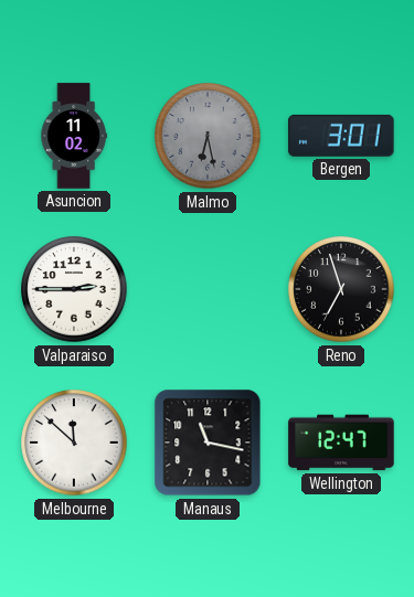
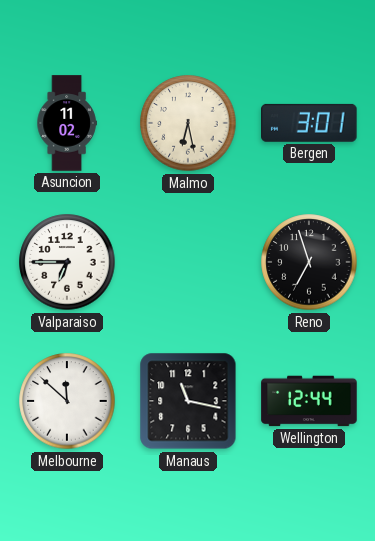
Malmo dial: grey -> cream (188, 123)
Valparaiso: 2:45 -> 6:45 (67, 262)
Wellington: 12:47 -> 12:44 (309, 401)
